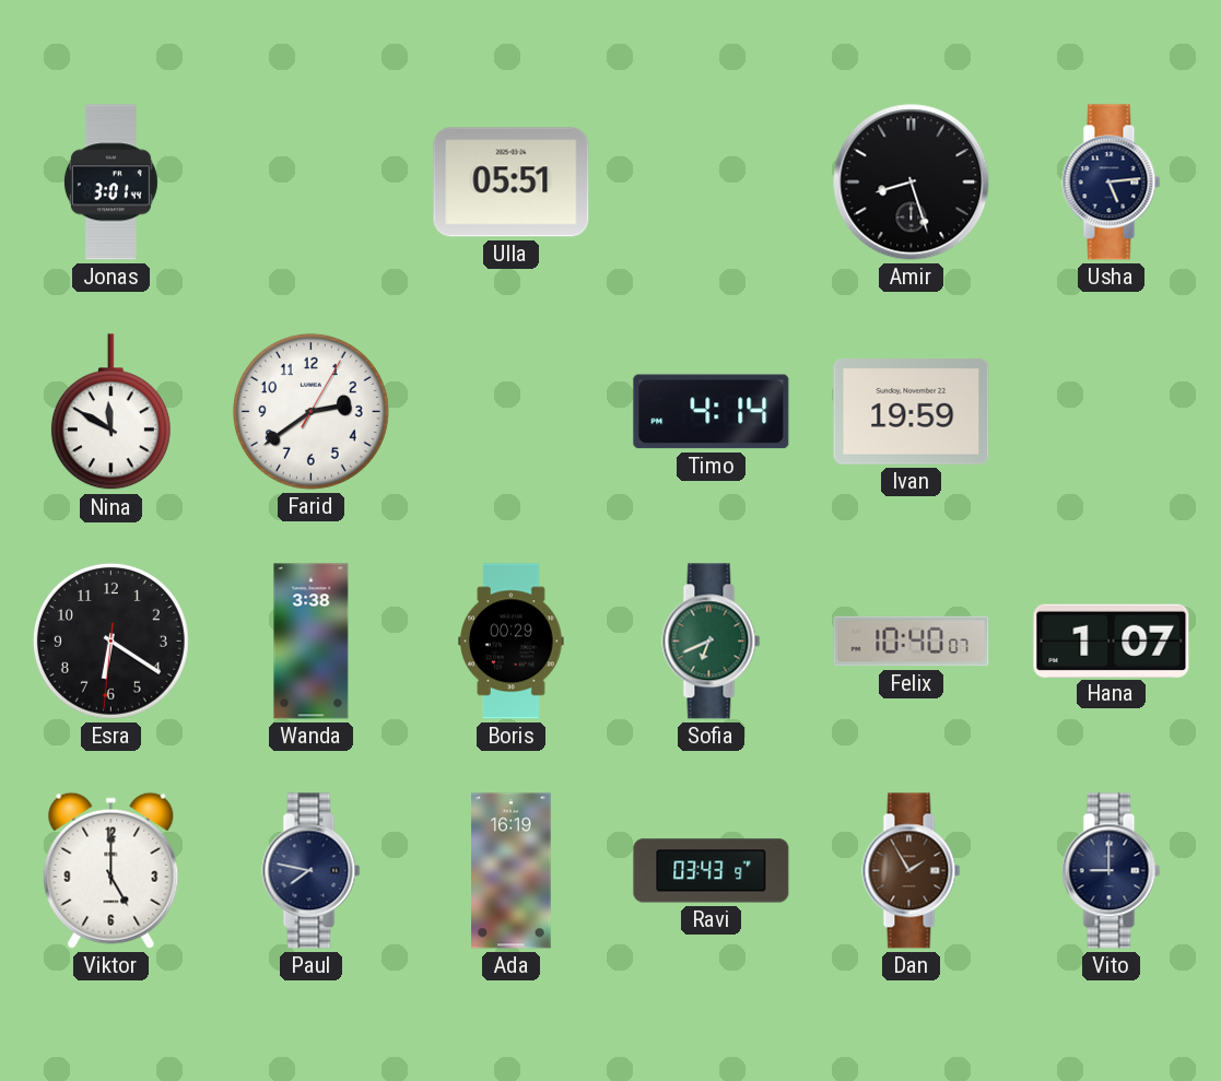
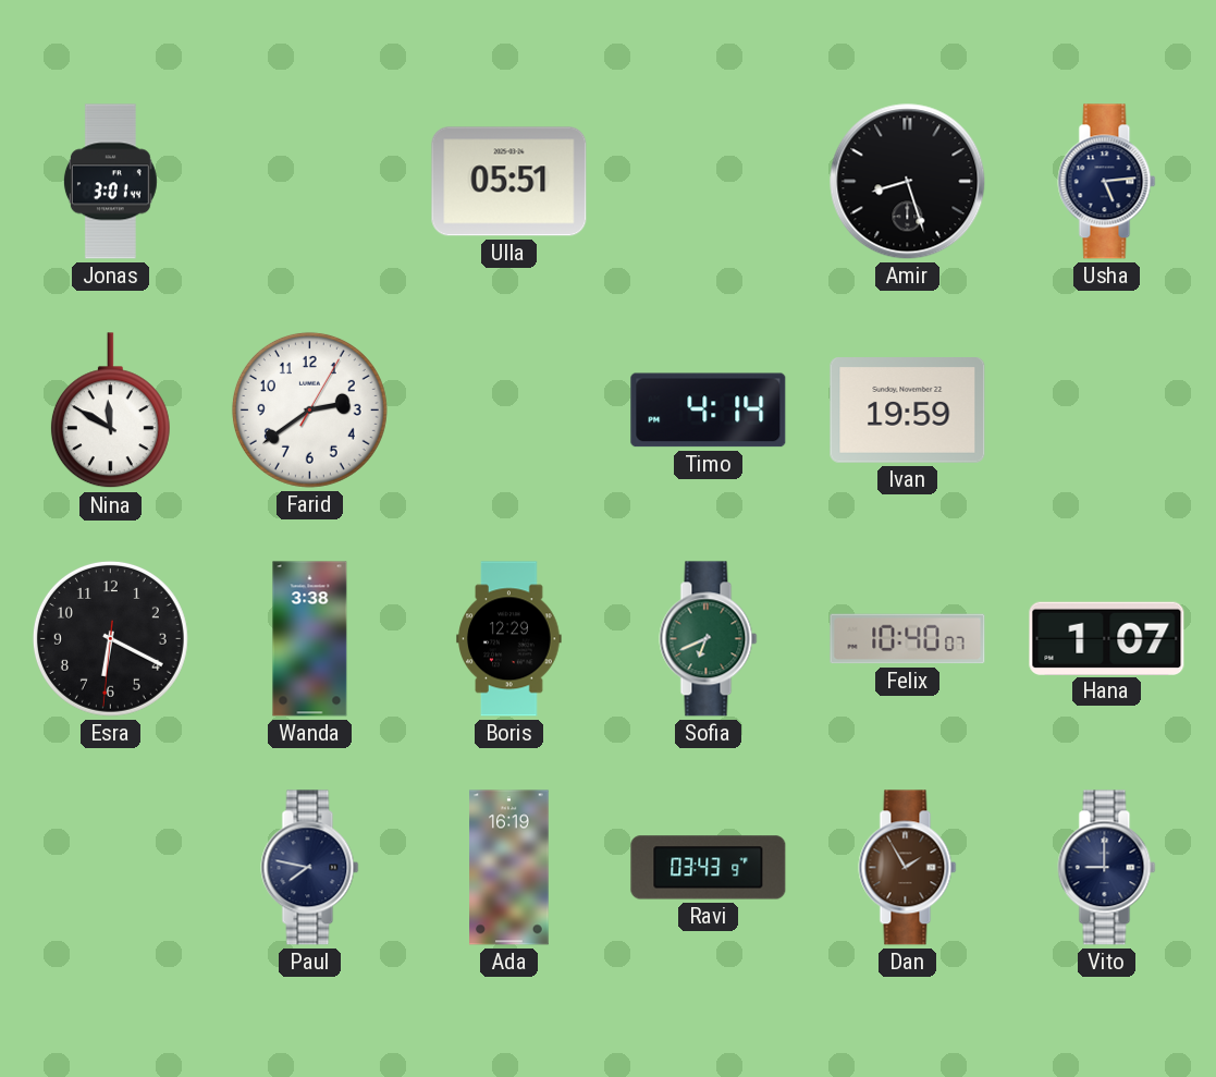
Esra: 6:20 -> 6:19 (110, 638)
Boris: 00:29 -> 12:29 (509, 639)
Viktor: 5:00 -> none (111, 870)
